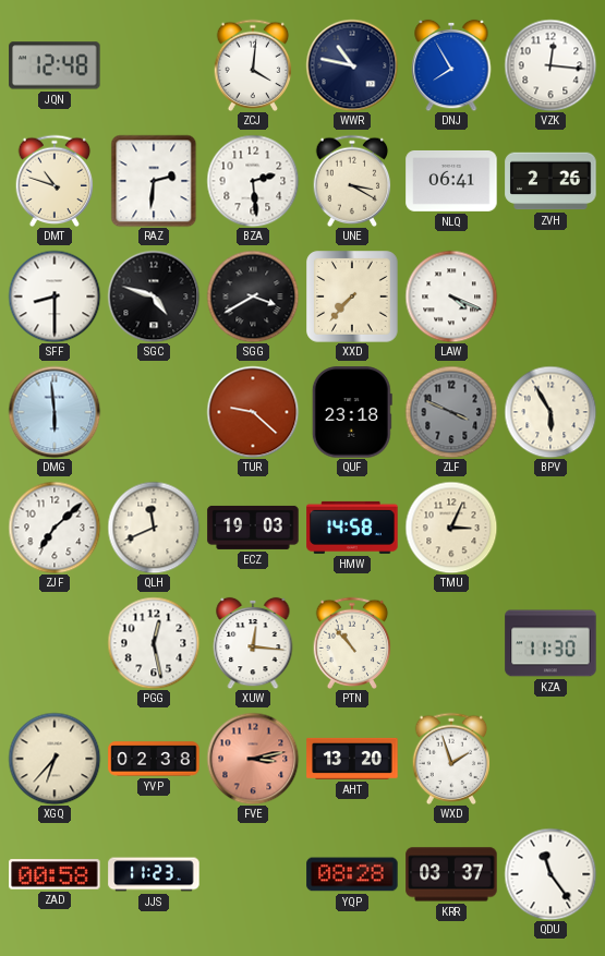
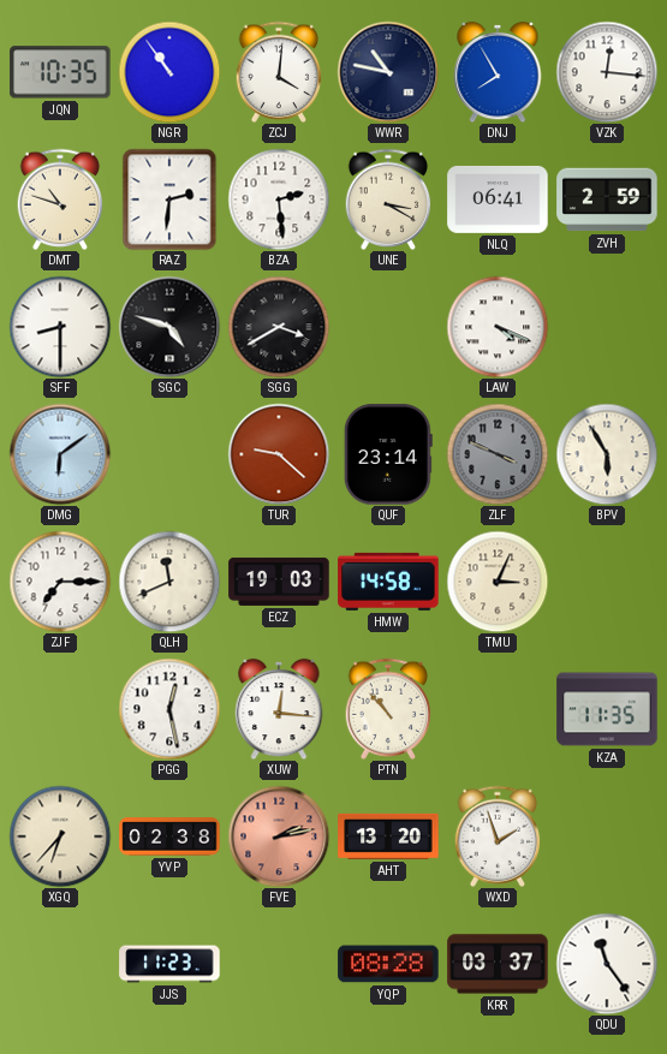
JQN: 12:48 -> 10:35 (60, 72)
NGR: none -> 10:54 (169, 72)
ZVH: 2:26 -> 2:59 (607, 200)
XXD: 7:37 -> none (353, 298)
DMG: 5:59 -> 6:09 (60, 454)
QUF: 23:18 -> 23:14 (388, 454)
ZJF: 7:08 -> 7:15 (60, 582)
KZA: 11:30 -> 11:35 (607, 709)
FVE: 3:13 -> 2:13 (279, 836)
ZAD: 00:58 -> none (55, 874)
